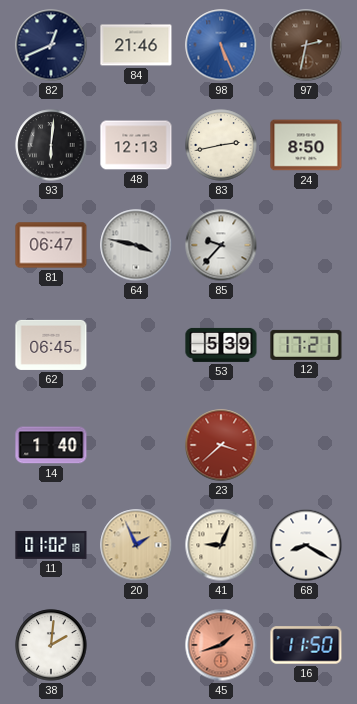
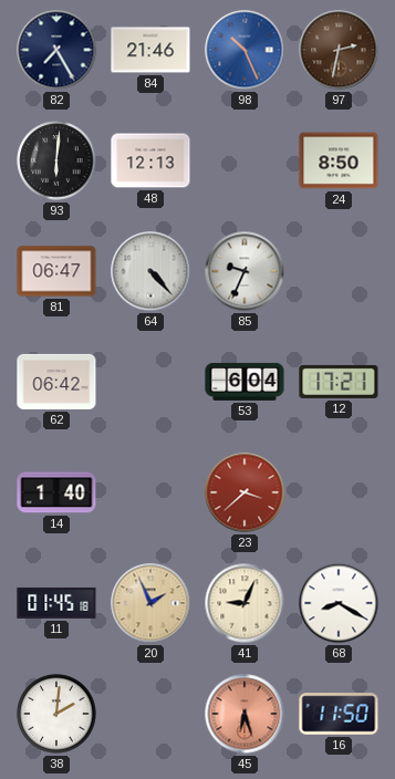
82: 12:41 -> 7:25 (56, 50)
98: 5:26 -> 10:26 (245, 50)
83: 2:43 -> none (221, 145)
64: 3:47 -> 4:23 (150, 271)
85: 9:37 -> 9:34 (245, 271)
62: 06:45 -> 06:42 (56, 382)
53: 5:39 -> 6:04 (245, 382)
11: 01:02 -> 01:45 (56, 603)
45: 1:42 -> 6:27 (245, 714)
